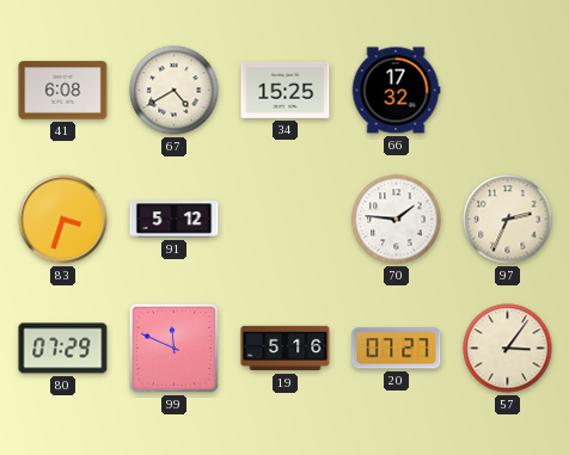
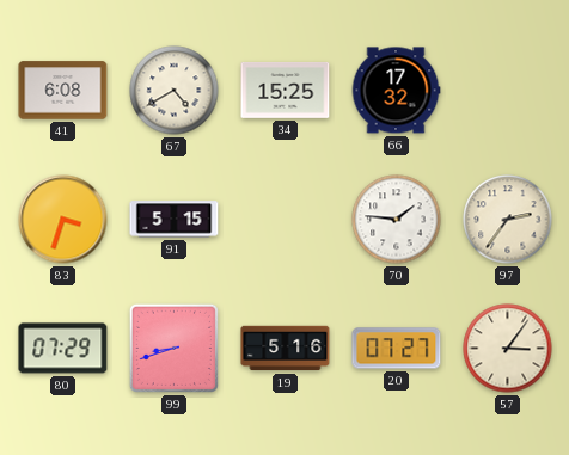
91: 5:12 -> 5:15 (175, 220)
97: 2:34 -> 2:36 (508, 220)
99: 11:49 -> 8:42 (173, 348)
